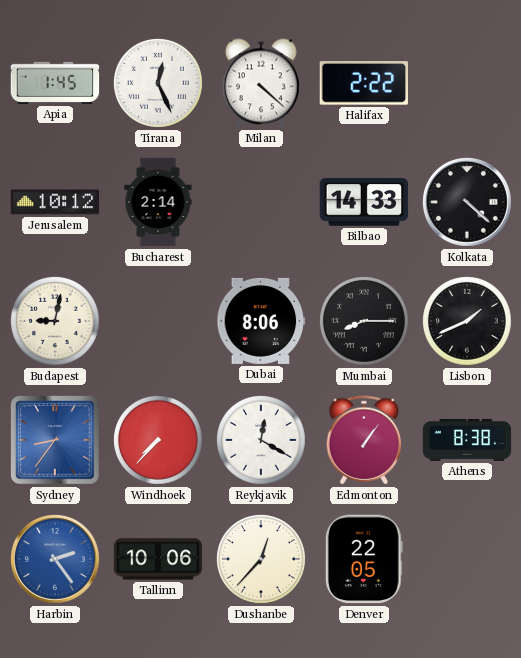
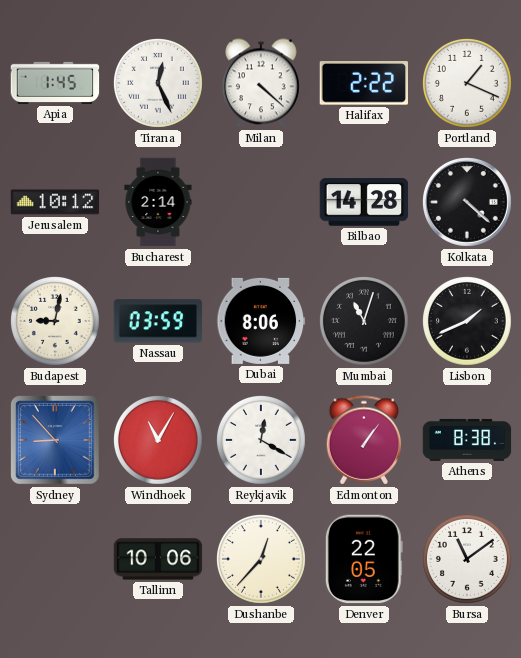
Portland: none -> 1:19 (468, 84)
Bilbao: 14:33 -> 14:28 (364, 202)
Nassau: none -> 03:59 (158, 321)
Mumbai: 8:15 -> 11:03 (365, 322)
Sydney: 8:36 -> 8:53 (55, 440)
Windhoek: 7:37 -> 11:05 (159, 441)
Harbin: 2:24 -> none (56, 560)
Bursa: none -> 11:09 (468, 560)
